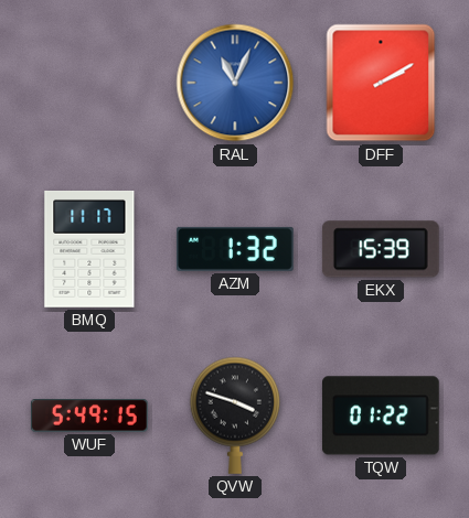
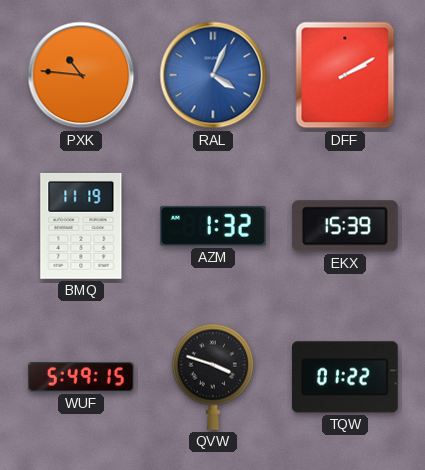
PXK: none -> 10:46 (81, 75)
RAL: 11:04 -> 4:04 (213, 75)
BMQ: 11:17 -> 11:19 (81, 226)
